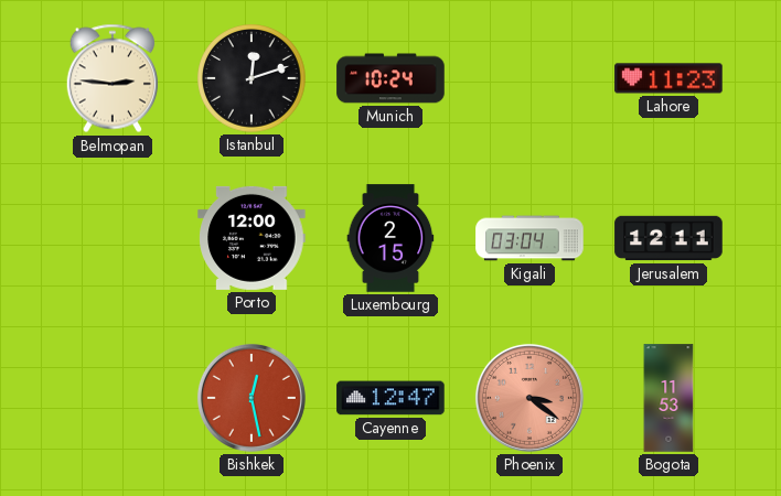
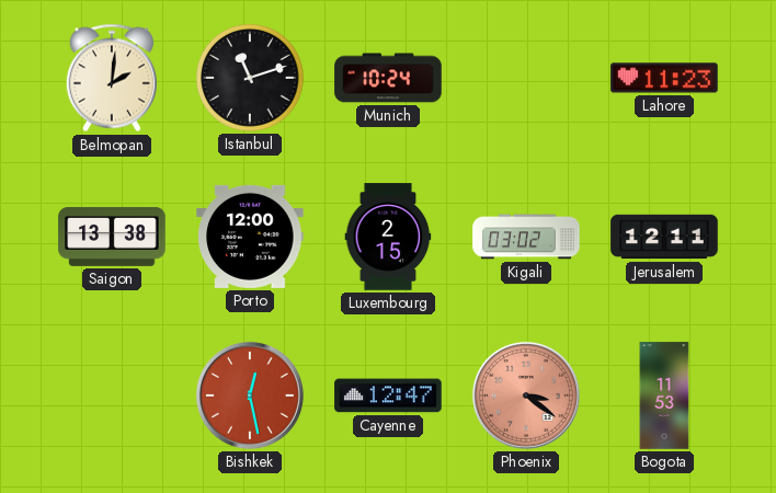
Belmopan: 2:46 -> 2:01 (111, 78)
Istanbul: 12:12 -> 11:12 (250, 78)
Saigon: none -> 13:38 (112, 237)
Kigali: 03:04 -> 03:02 (526, 237)
